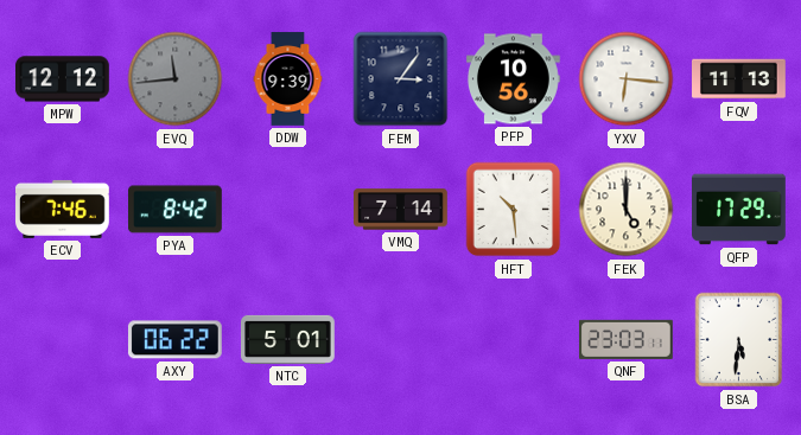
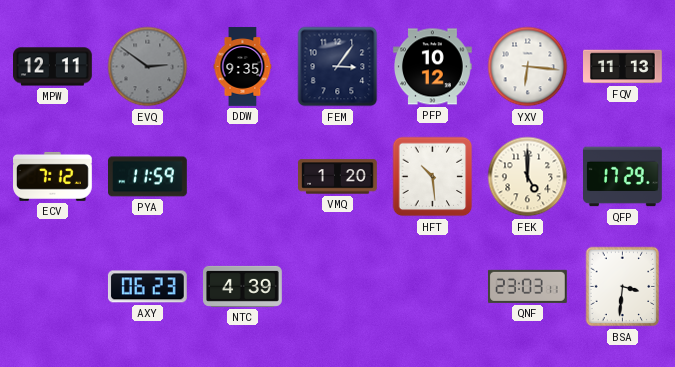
MPW: 12:12 -> 12:11 (53, 67)
EVQ: 11:44 -> 2:51 (148, 67)
DDW: 9:39 -> 9:35 (243, 67)
PFP: 10:56 -> 10:12 (433, 67)
ECV: 7:46 -> 7:12 (53, 176)
PYA: 8:42 -> 11:59 (148, 177)
VMQ: 7:14 -> 1:20 (338, 177)
AXY: 06:22 -> 06:23 (147, 287)
NTC: 5:01 -> 4:39 (243, 286)
BSA: 5:31 -> 3:31 (623, 287)
